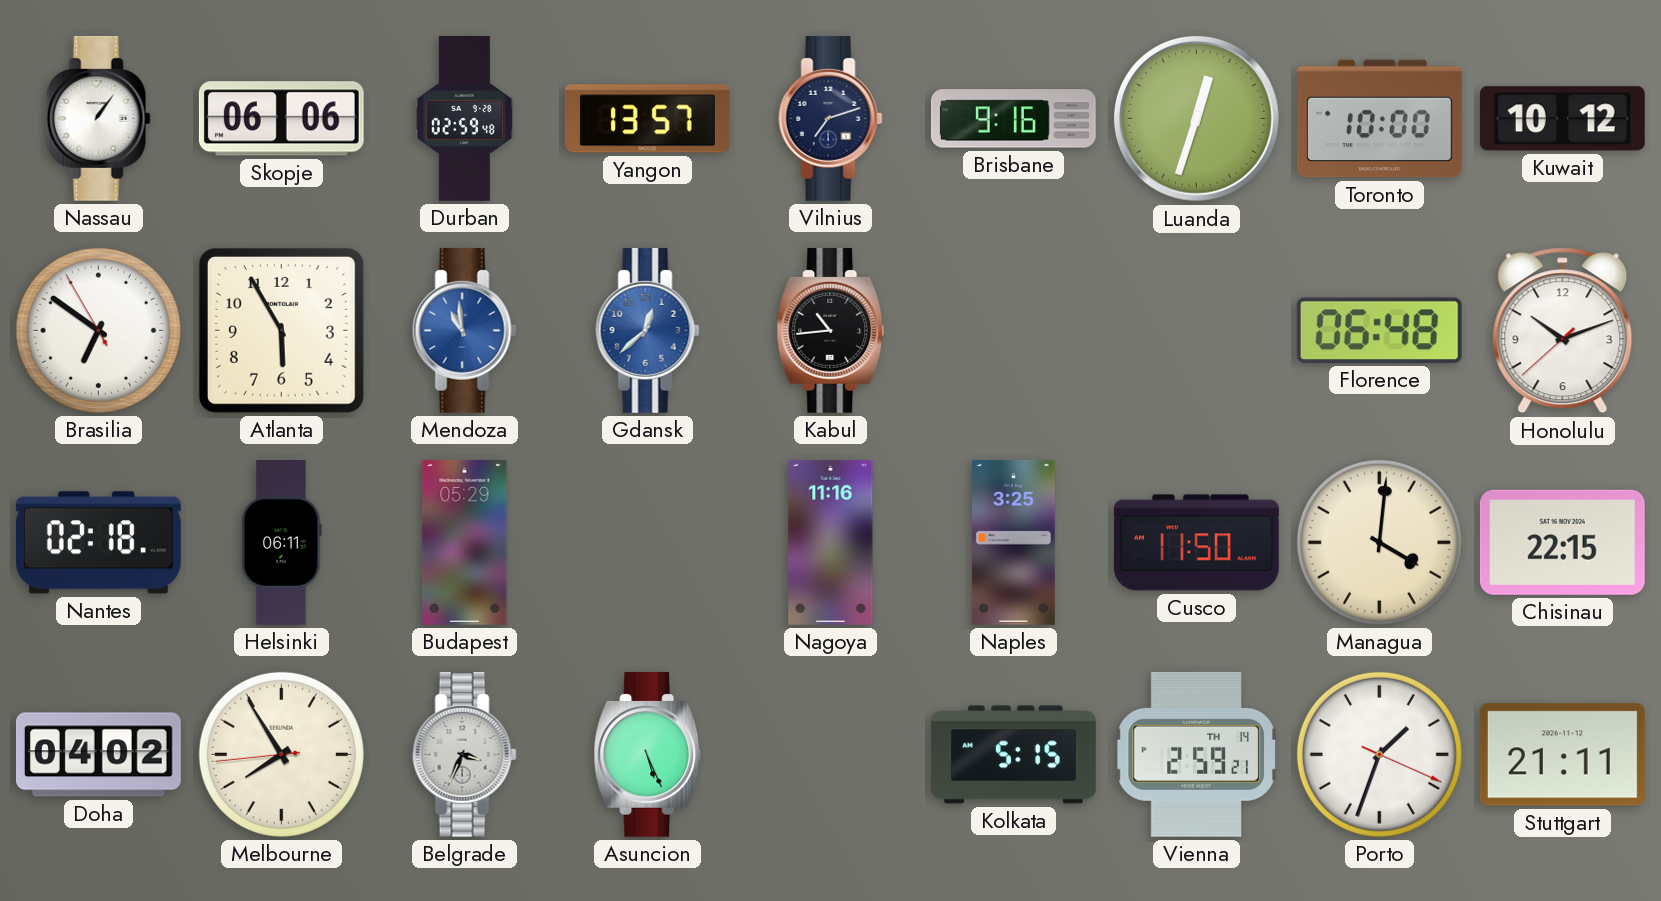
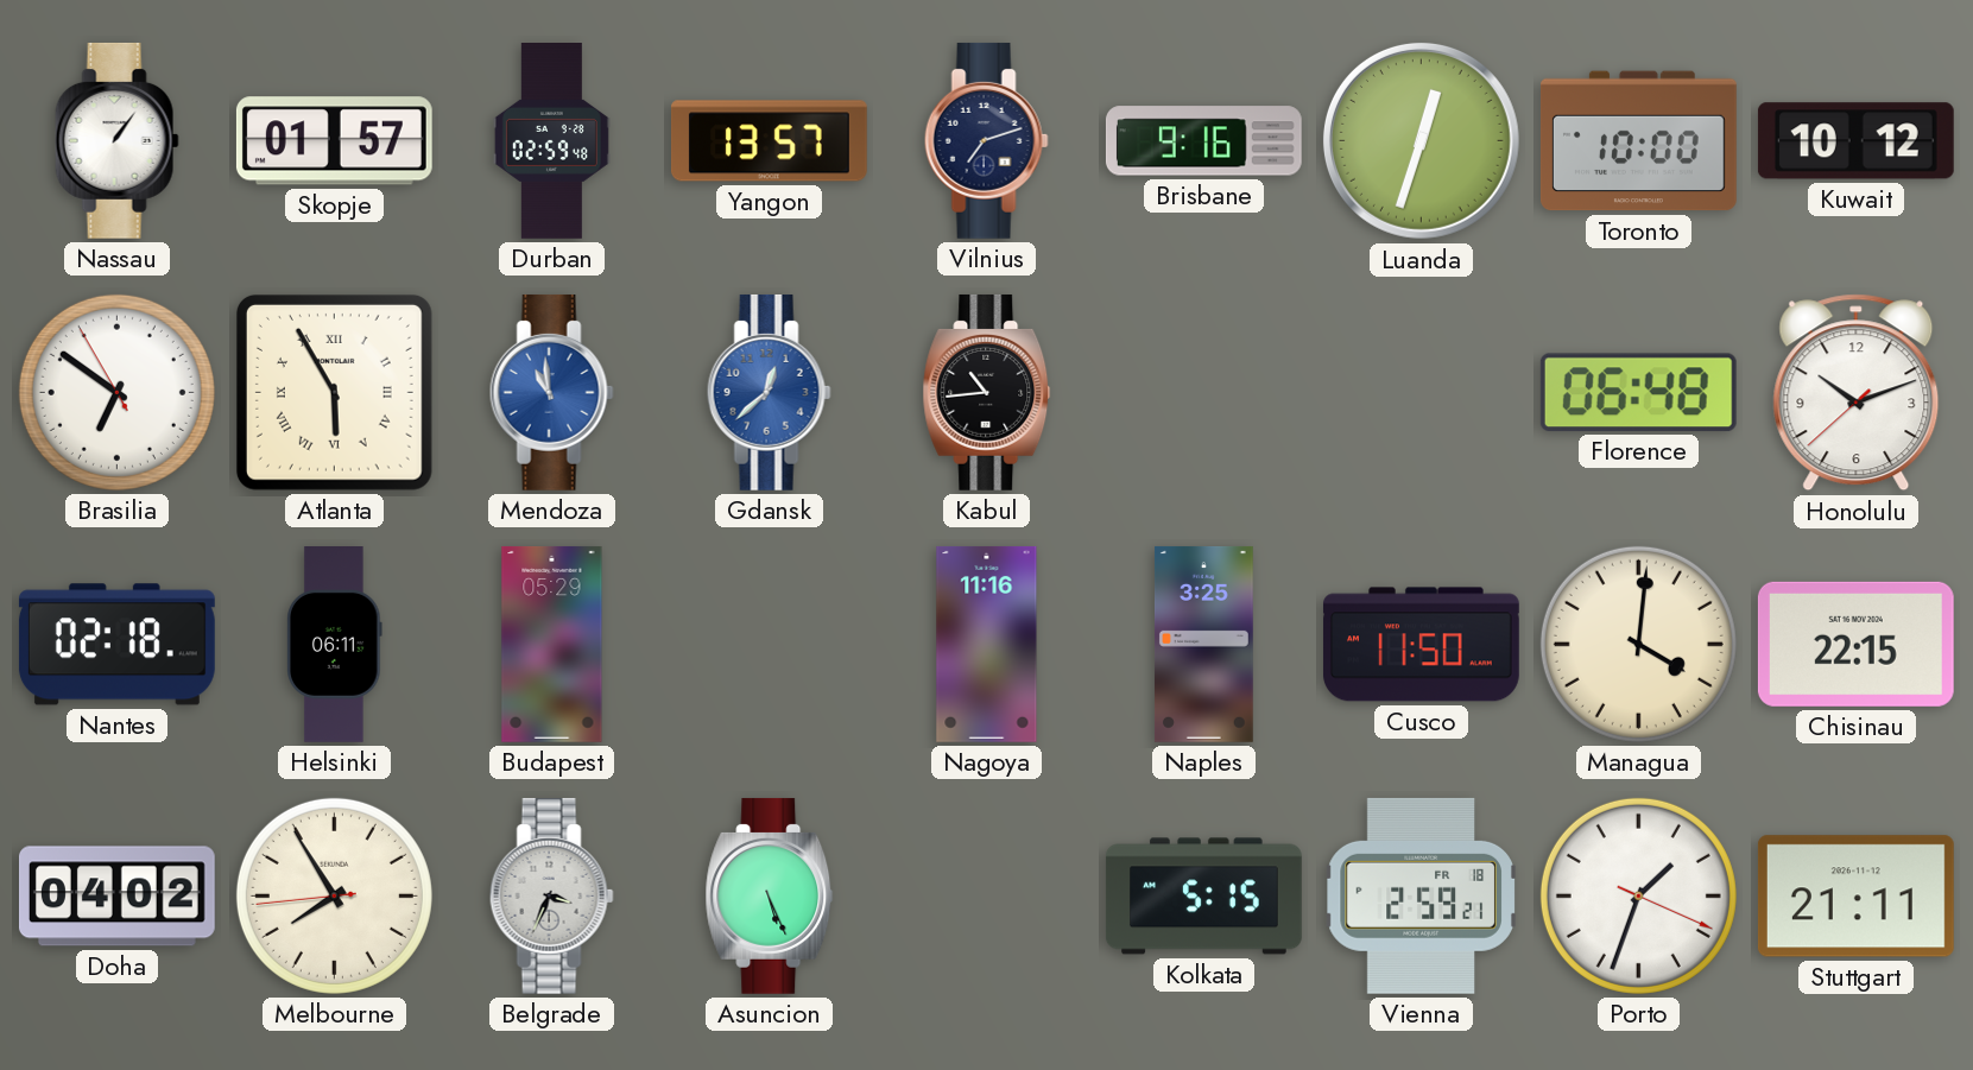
Skopje: 06:06 -> 01:57 (334, 141)
Atlanta numerals: Arabic -> Roman (334, 392)
Vienna date: TH 14 -> FR 18 (1421, 895)
